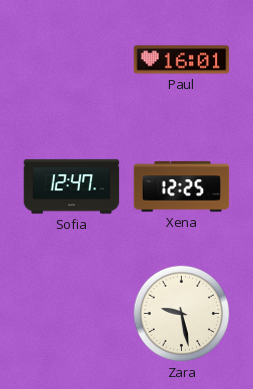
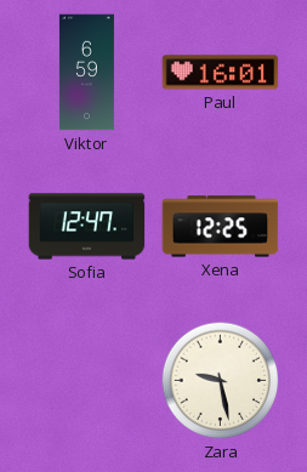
Viktor: none -> 6:59 (86, 73)
